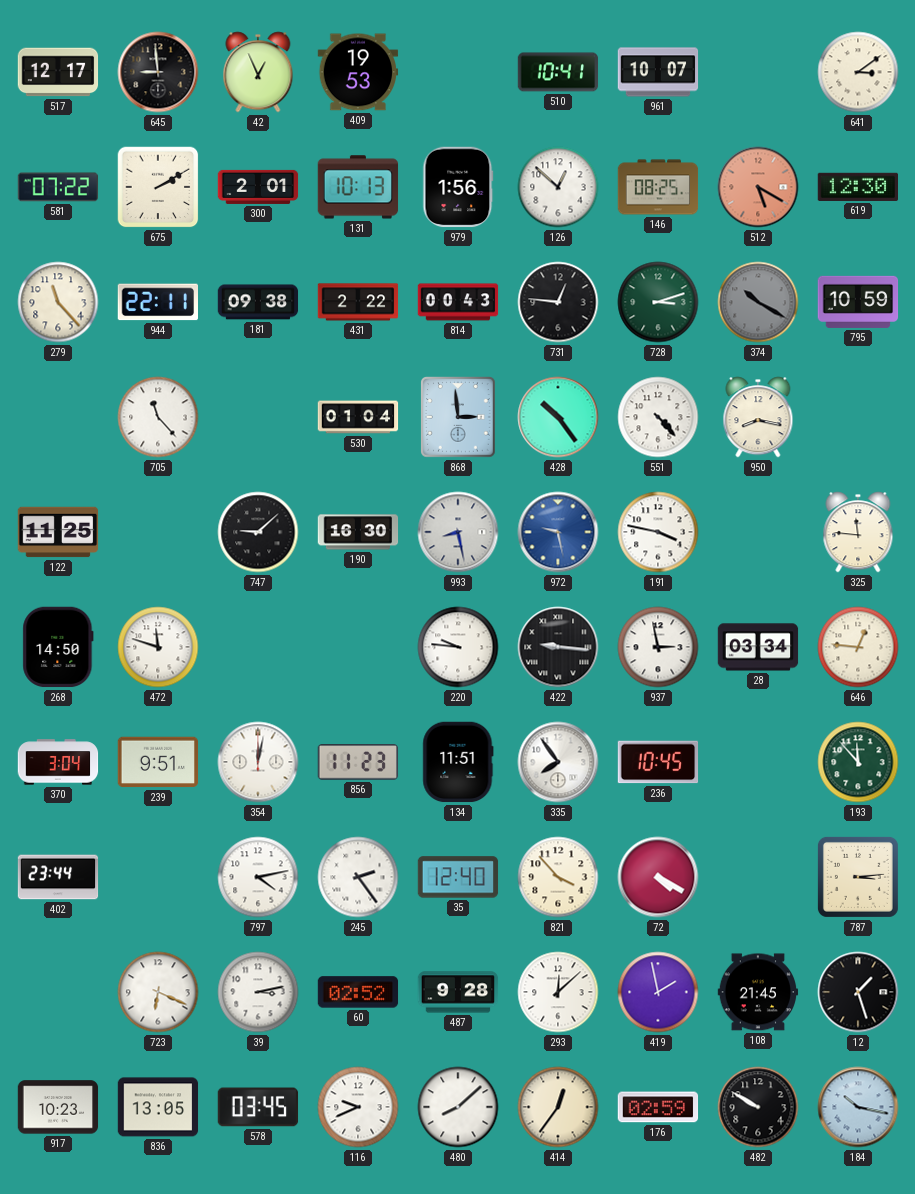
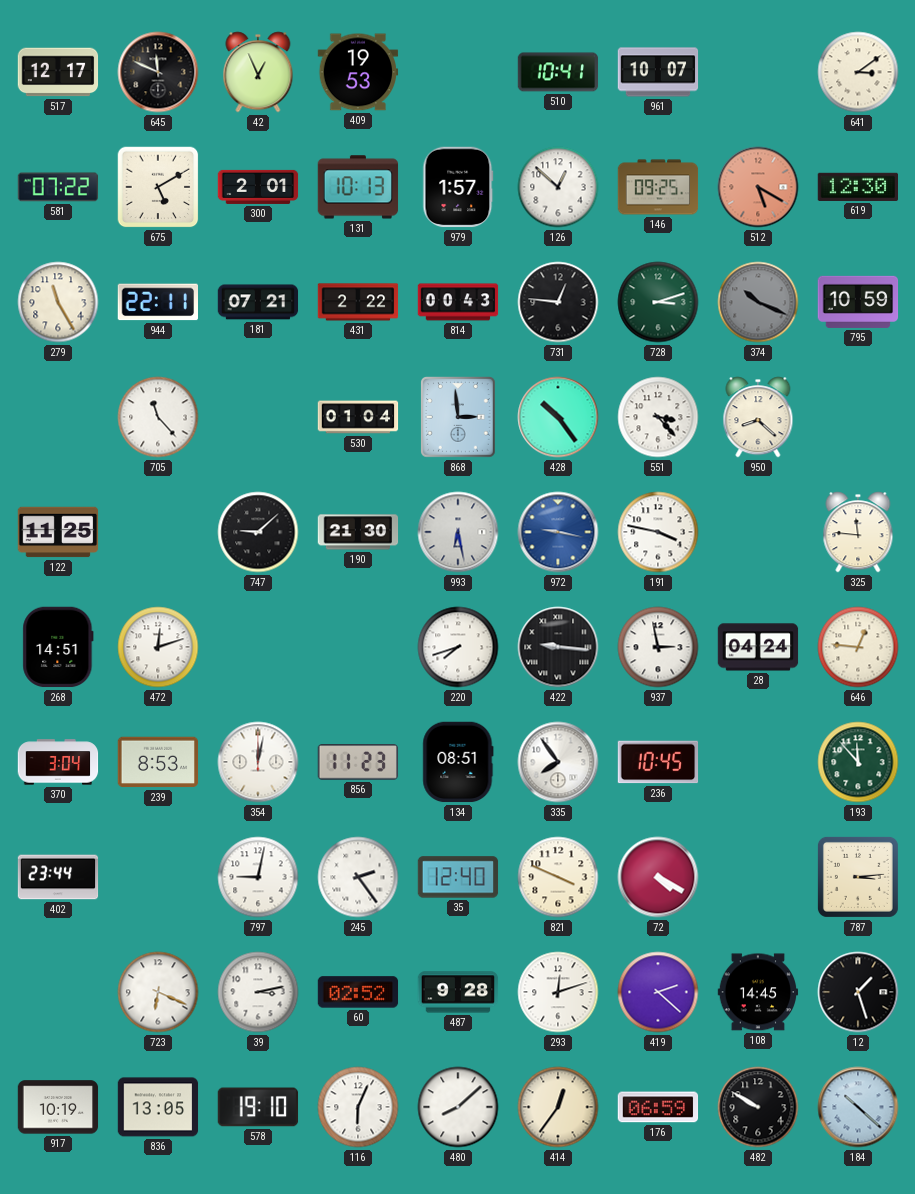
645: 8:59 -> 11:49 (158, 72)
675: 2:10 -> 5:10 (158, 187)
979: 1:56 -> 1:57 (458, 187)
146: 08:25 -> 09:25 (658, 187)
279: 11:23 -> 11:25 (58, 302)
181: 09:38 -> 07:21 (258, 302)
374: 10:20 -> 10:19 (758, 302)
551: 4:23 -> 3:23 (658, 417)
950: 8:17 -> 8:22 (758, 417)
190: 16:30 -> 21:30 (358, 532)
993: 8:28 -> 6:28 (458, 532)
972: 9:28 -> 9:17 (558, 532)
268: 14:50 -> 14:51 (58, 647)
472: 11:48 -> 12:12 (158, 647)
220: 9:46 -> 7:42 (458, 647)
28: 03:34 -> 04:24 (758, 647)
239: 9:51 -> 8:53 (158, 762)
134: 11:51 -> 08:51 (458, 762)
797: 4:13 -> 9:02 (258, 877)
821: 3:53 -> 3:49 (558, 877)
293: 12:08 -> 12:12 (558, 992)
419: 1:58 -> 2:22 (658, 992)
108: 21:45 -> 14:45 (758, 992)
917: 10:23 -> 10:19 (58, 1107)
578: 03:45 -> 19:10 (258, 1107)
116: 9:41 -> 6:04 (358, 1107)
176: 02:59 -> 06:59 (658, 1107)
184: 10:17 -> 10:22 (858, 1107)
